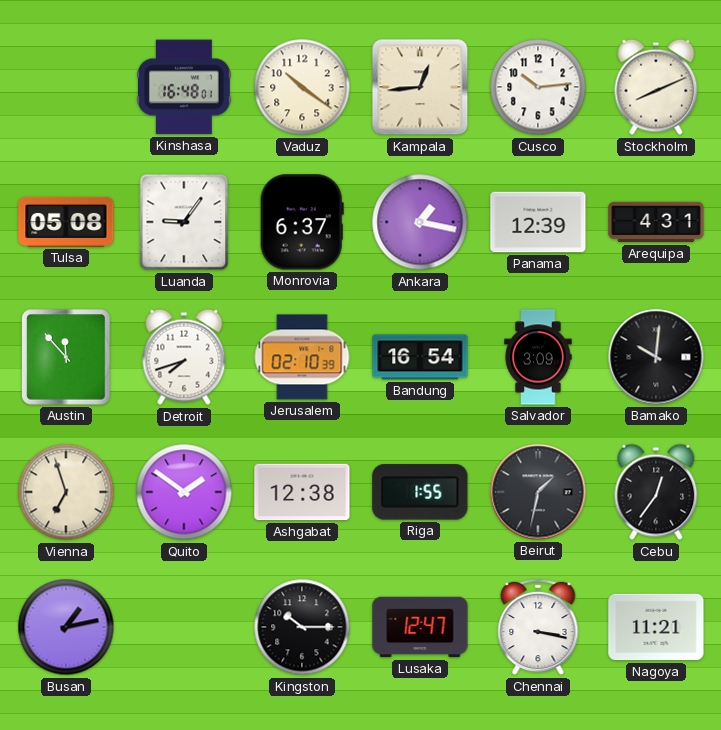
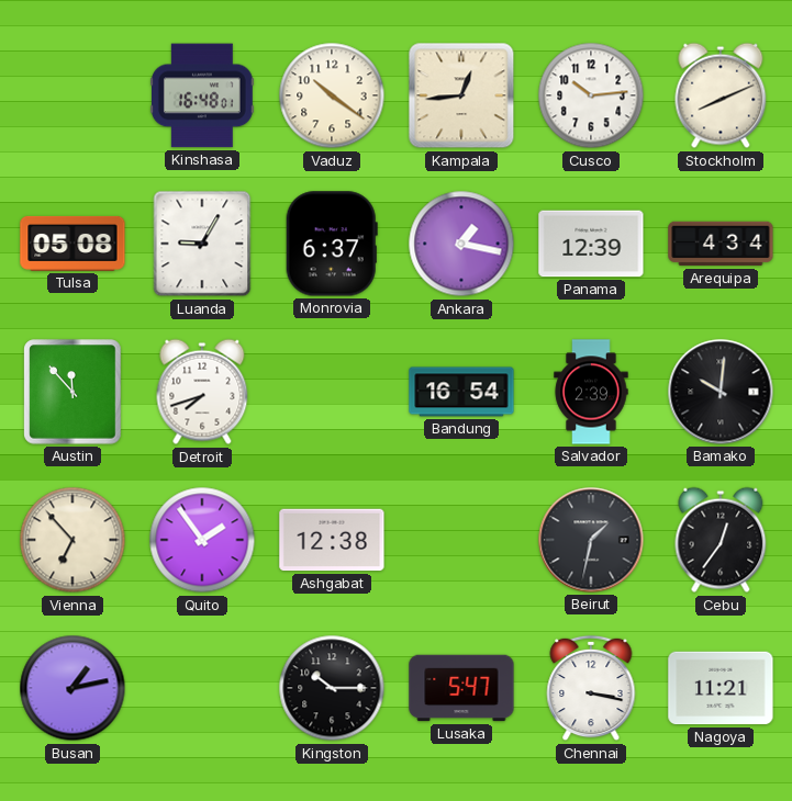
Luanda: 9:06 -> 9:05 (202, 244)
Arequipa: 4:31 -> 4:34 (721, 244)
Jerusalem: 02:10 -> none (302, 357)
Salvador: 3:09 -> 2:39 (591, 392)
Vienna: 6:57 -> 6:53 (72, 540)
Quito: 1:51 -> 1:54 (202, 540)
Riga: 1:55 -> none (420, 492)
Lusaka: 12:47 -> 5:47 (461, 688)
